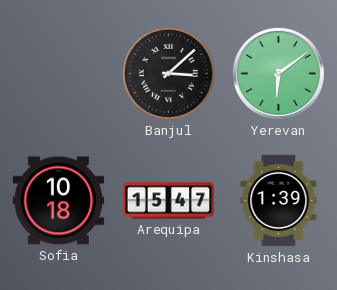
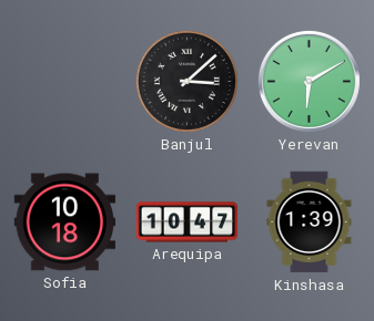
Yerevan: 6:09 -> 6:10 (309, 81)
Arequipa: 15:47 -> 10:47 (188, 222)
